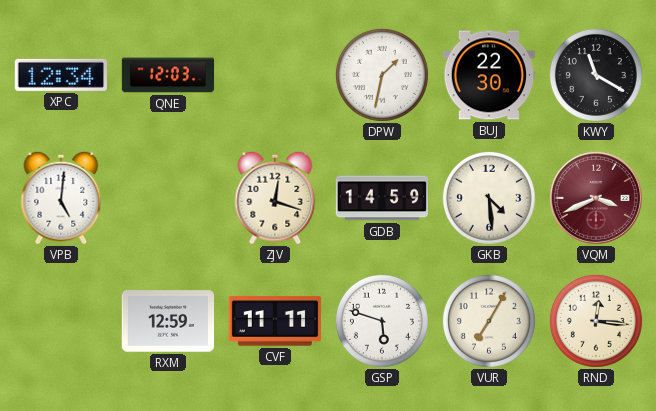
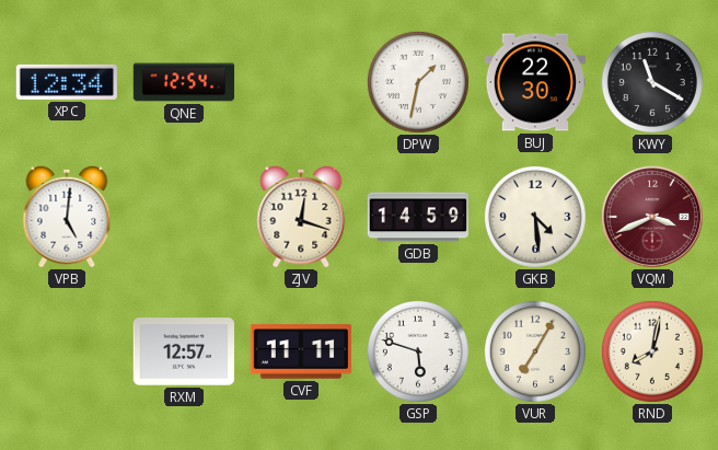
QNE: 12:03 -> 12:54 (184, 82)
RXM: 12:59 -> 12:57 (183, 351)
RND: 12:16 -> 8:02 (652, 351)
